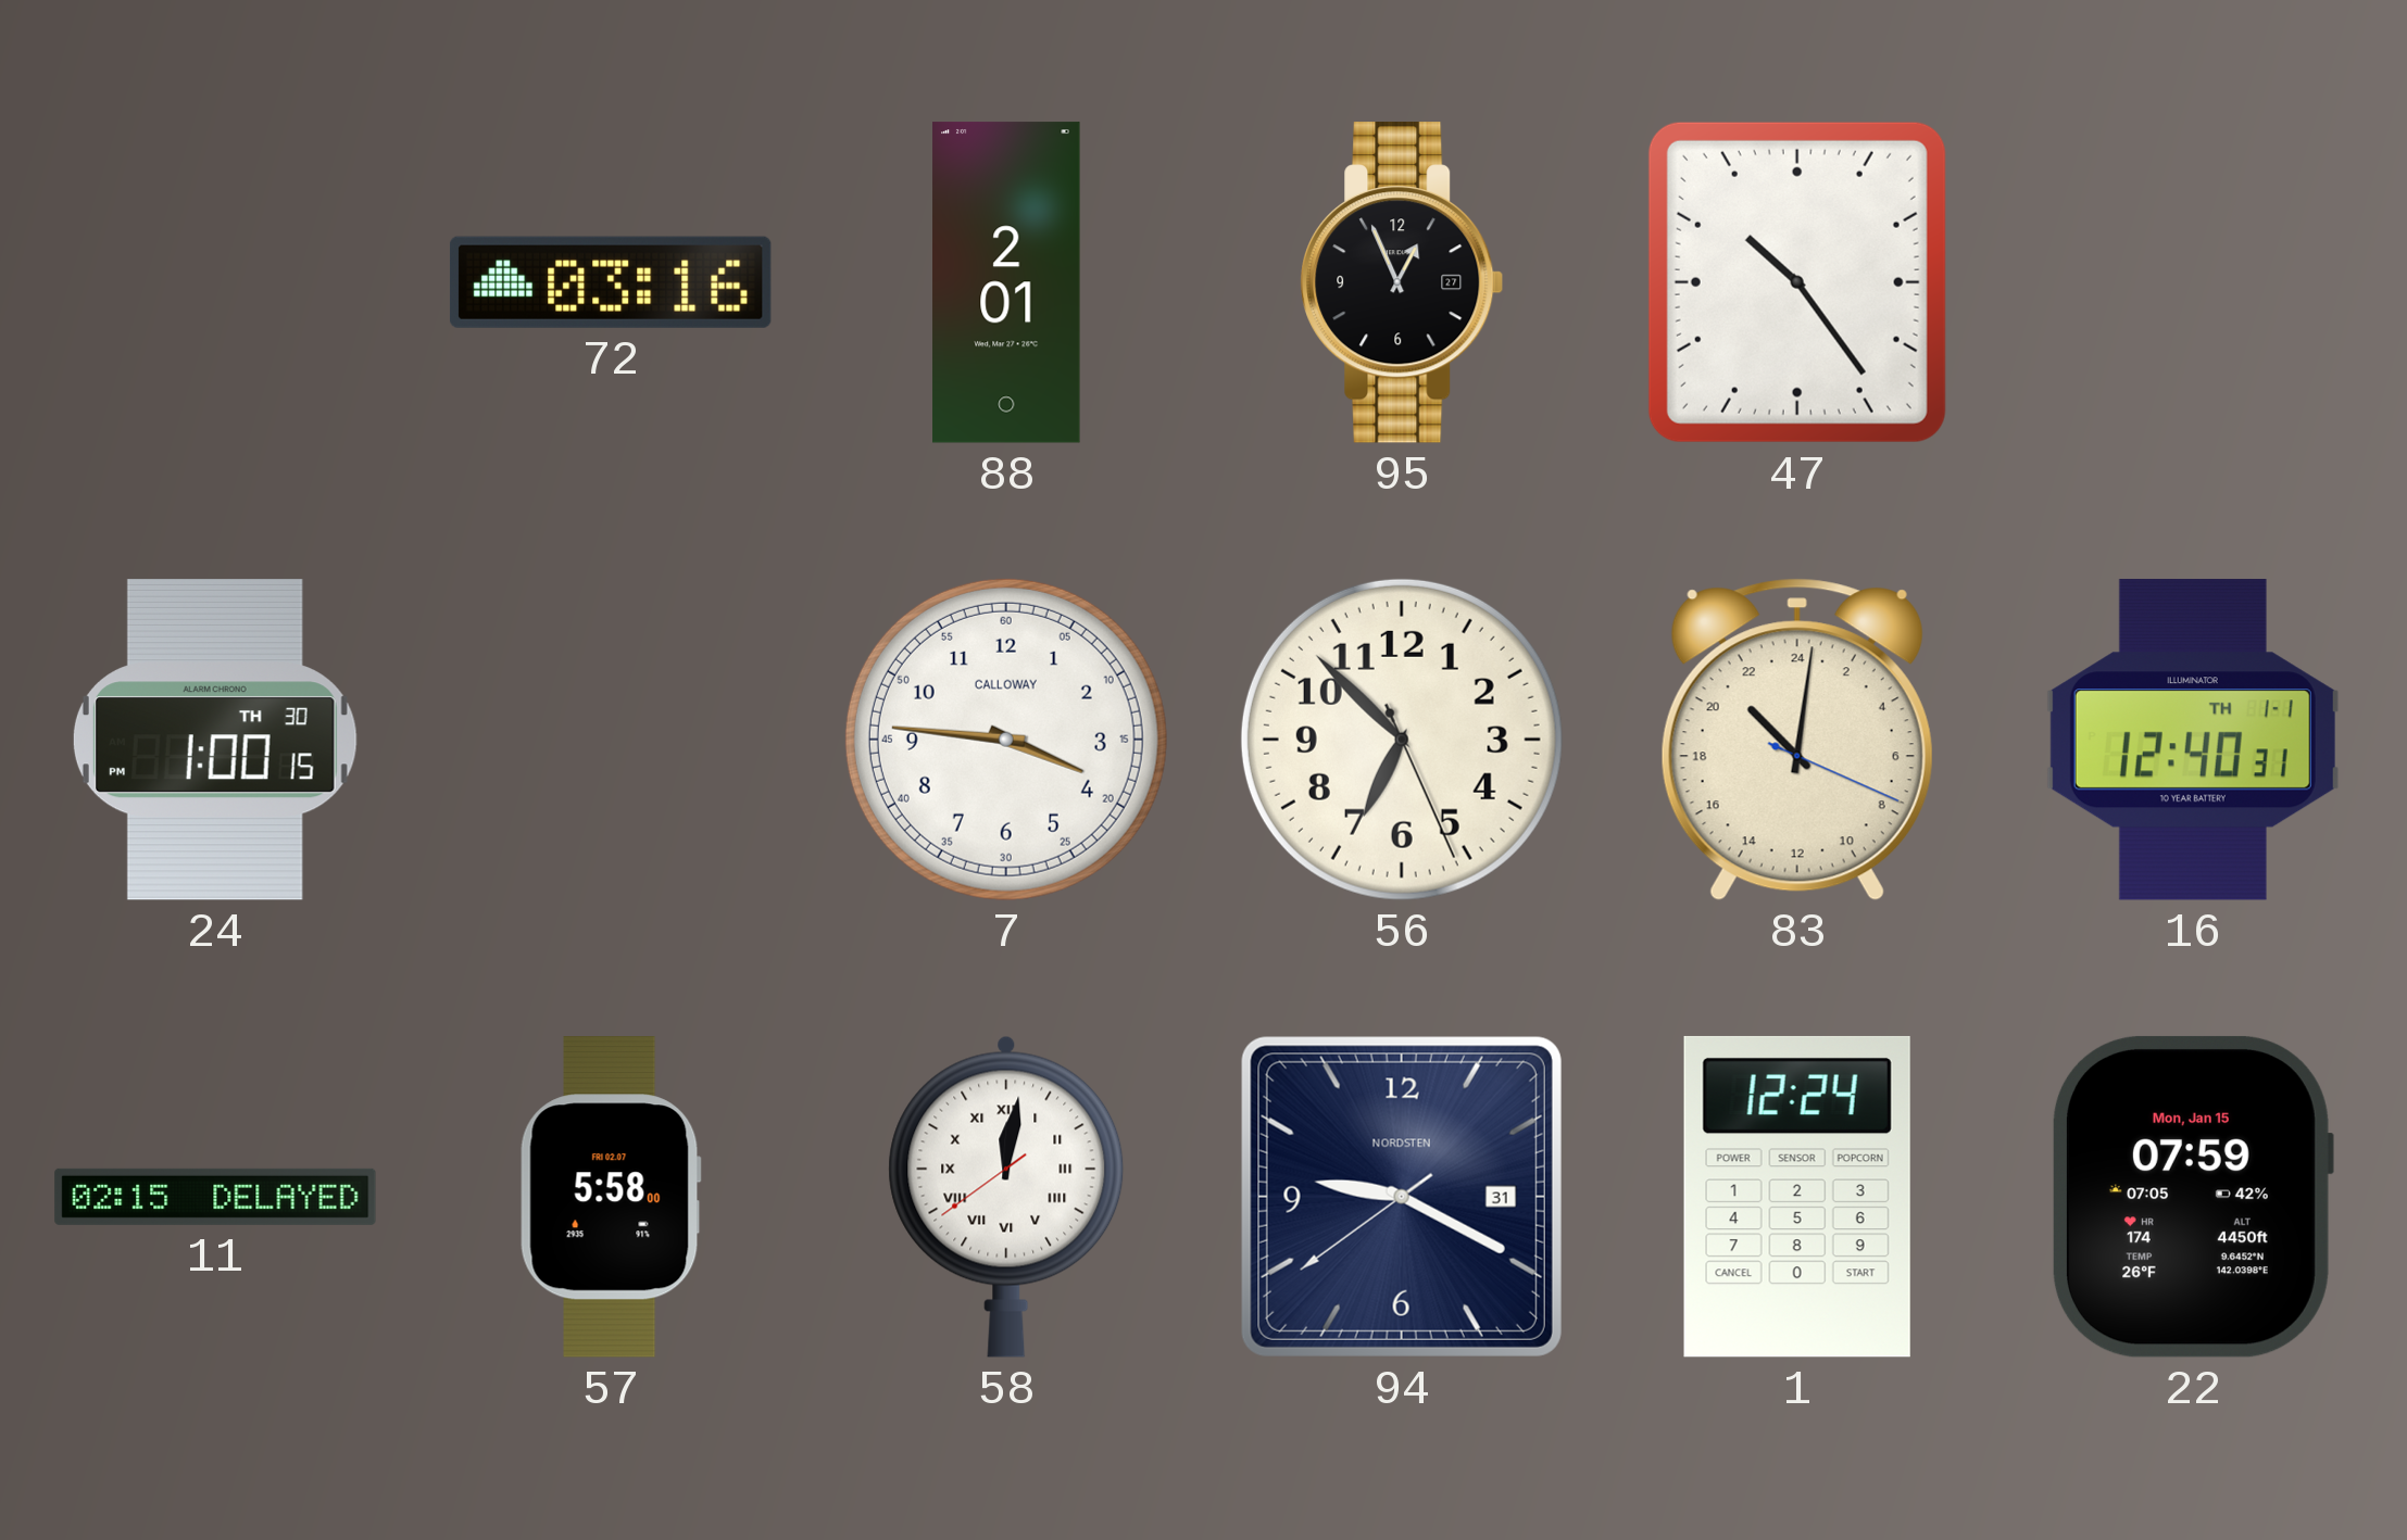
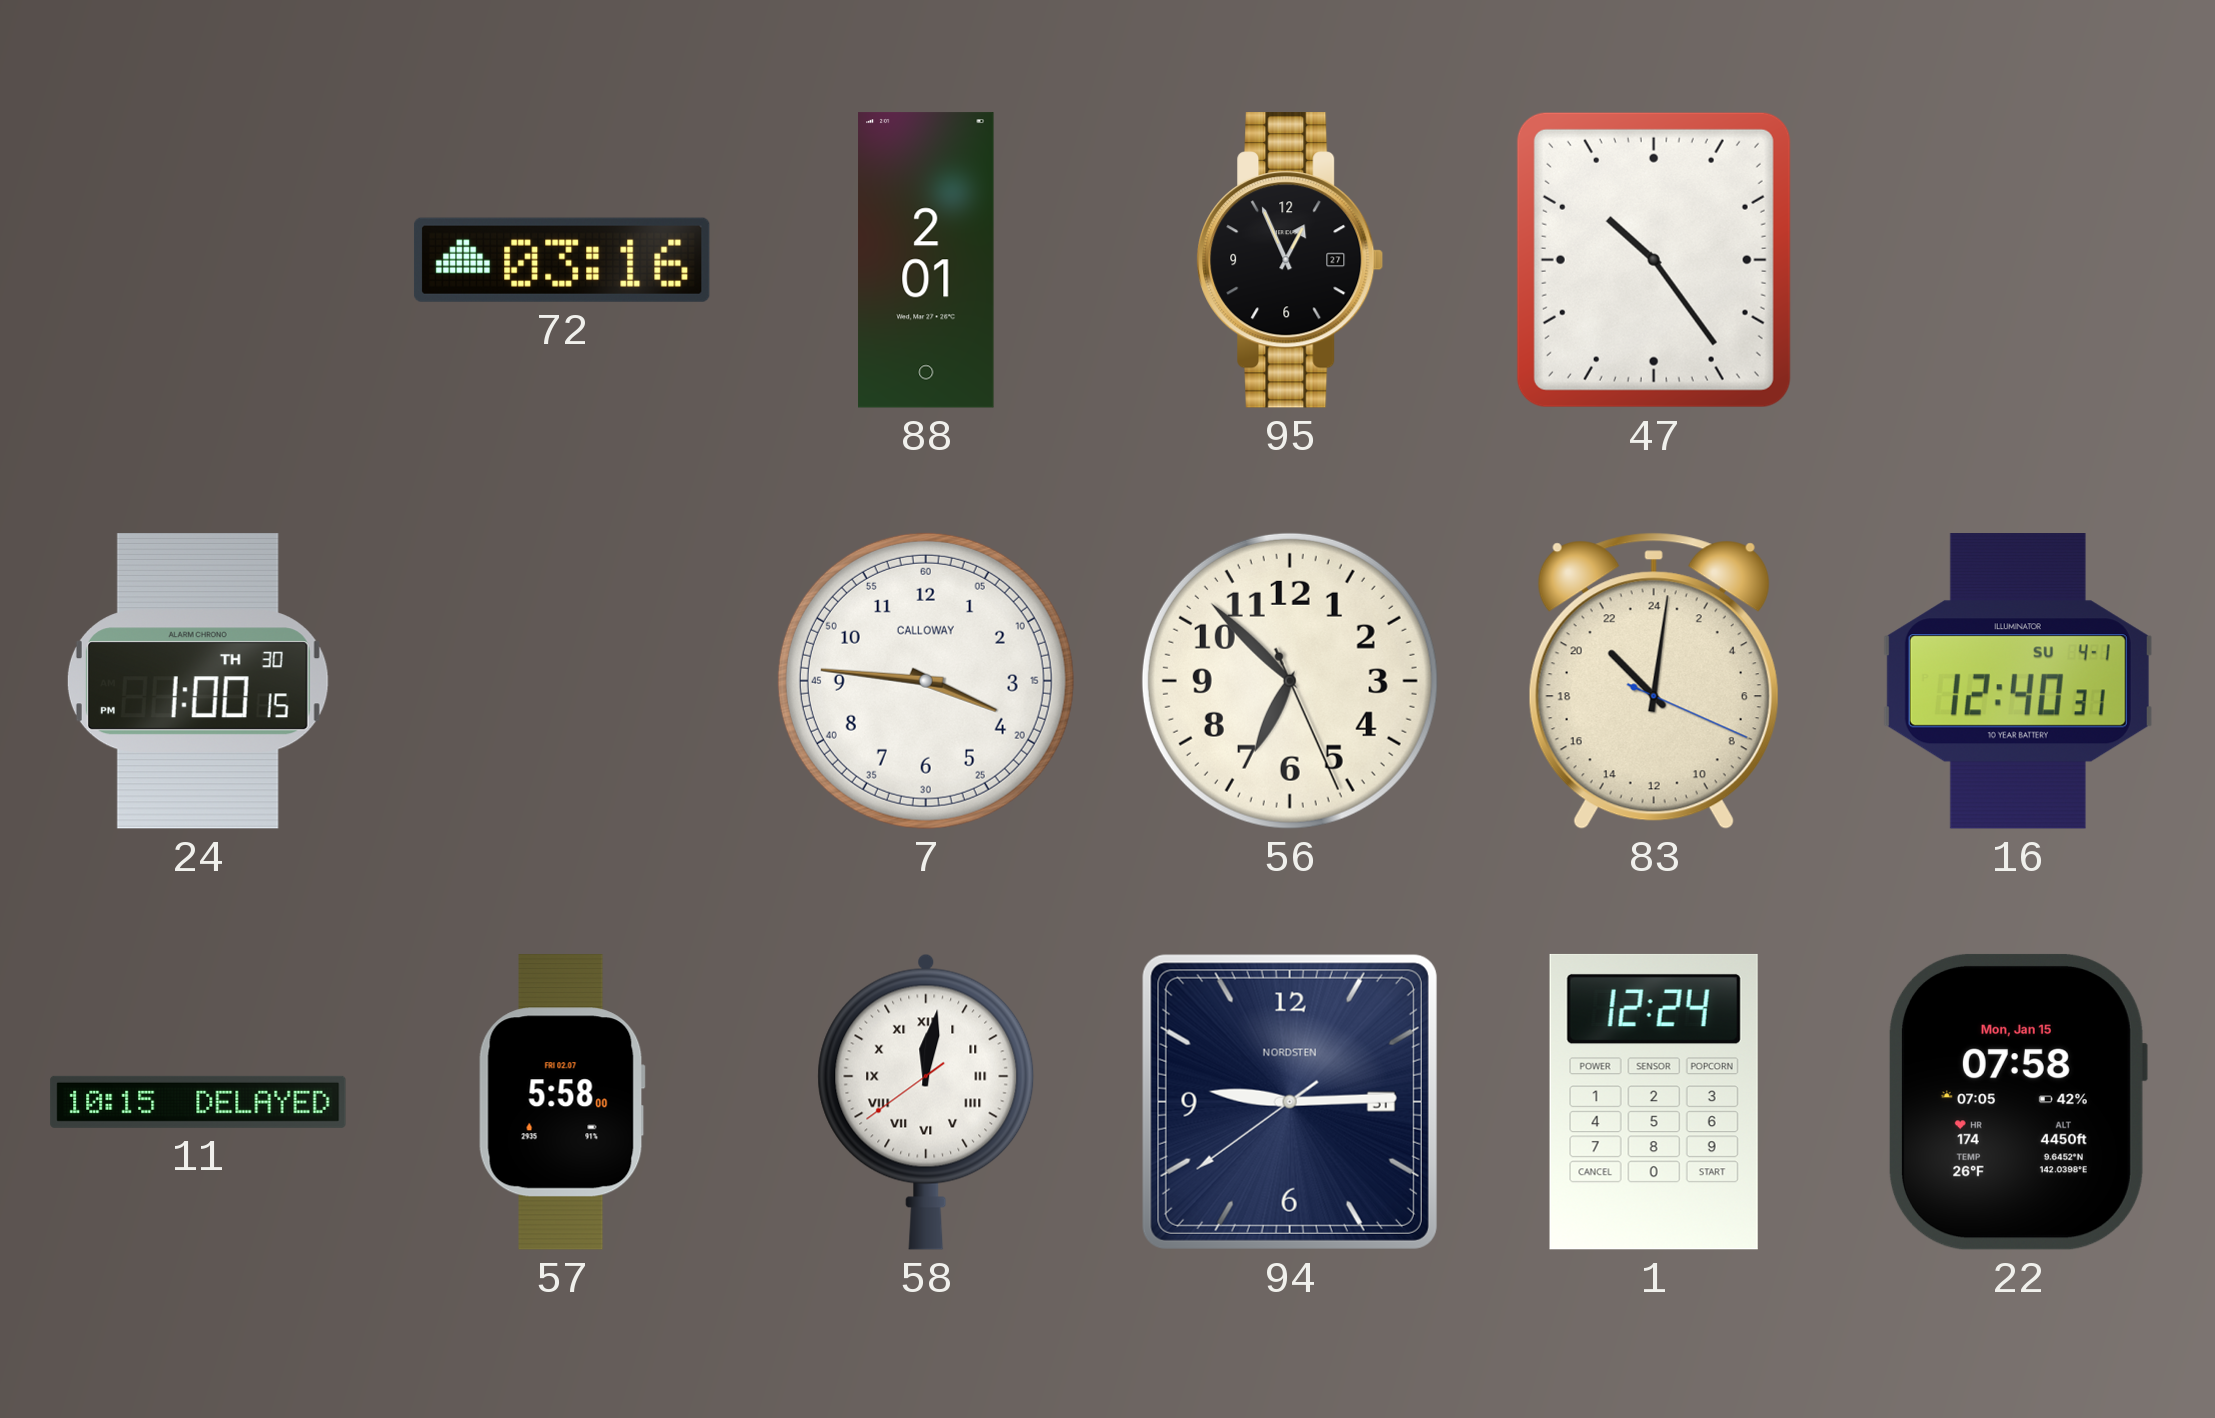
16 date: TH 1-1 -> SU 4-1 (2018, 681)
11: 02:15 -> 10:15 (198, 1102)
94: 9:19 -> 9:14 (1290, 1102)
22: 07:59 -> 07:58 (2017, 1102)
